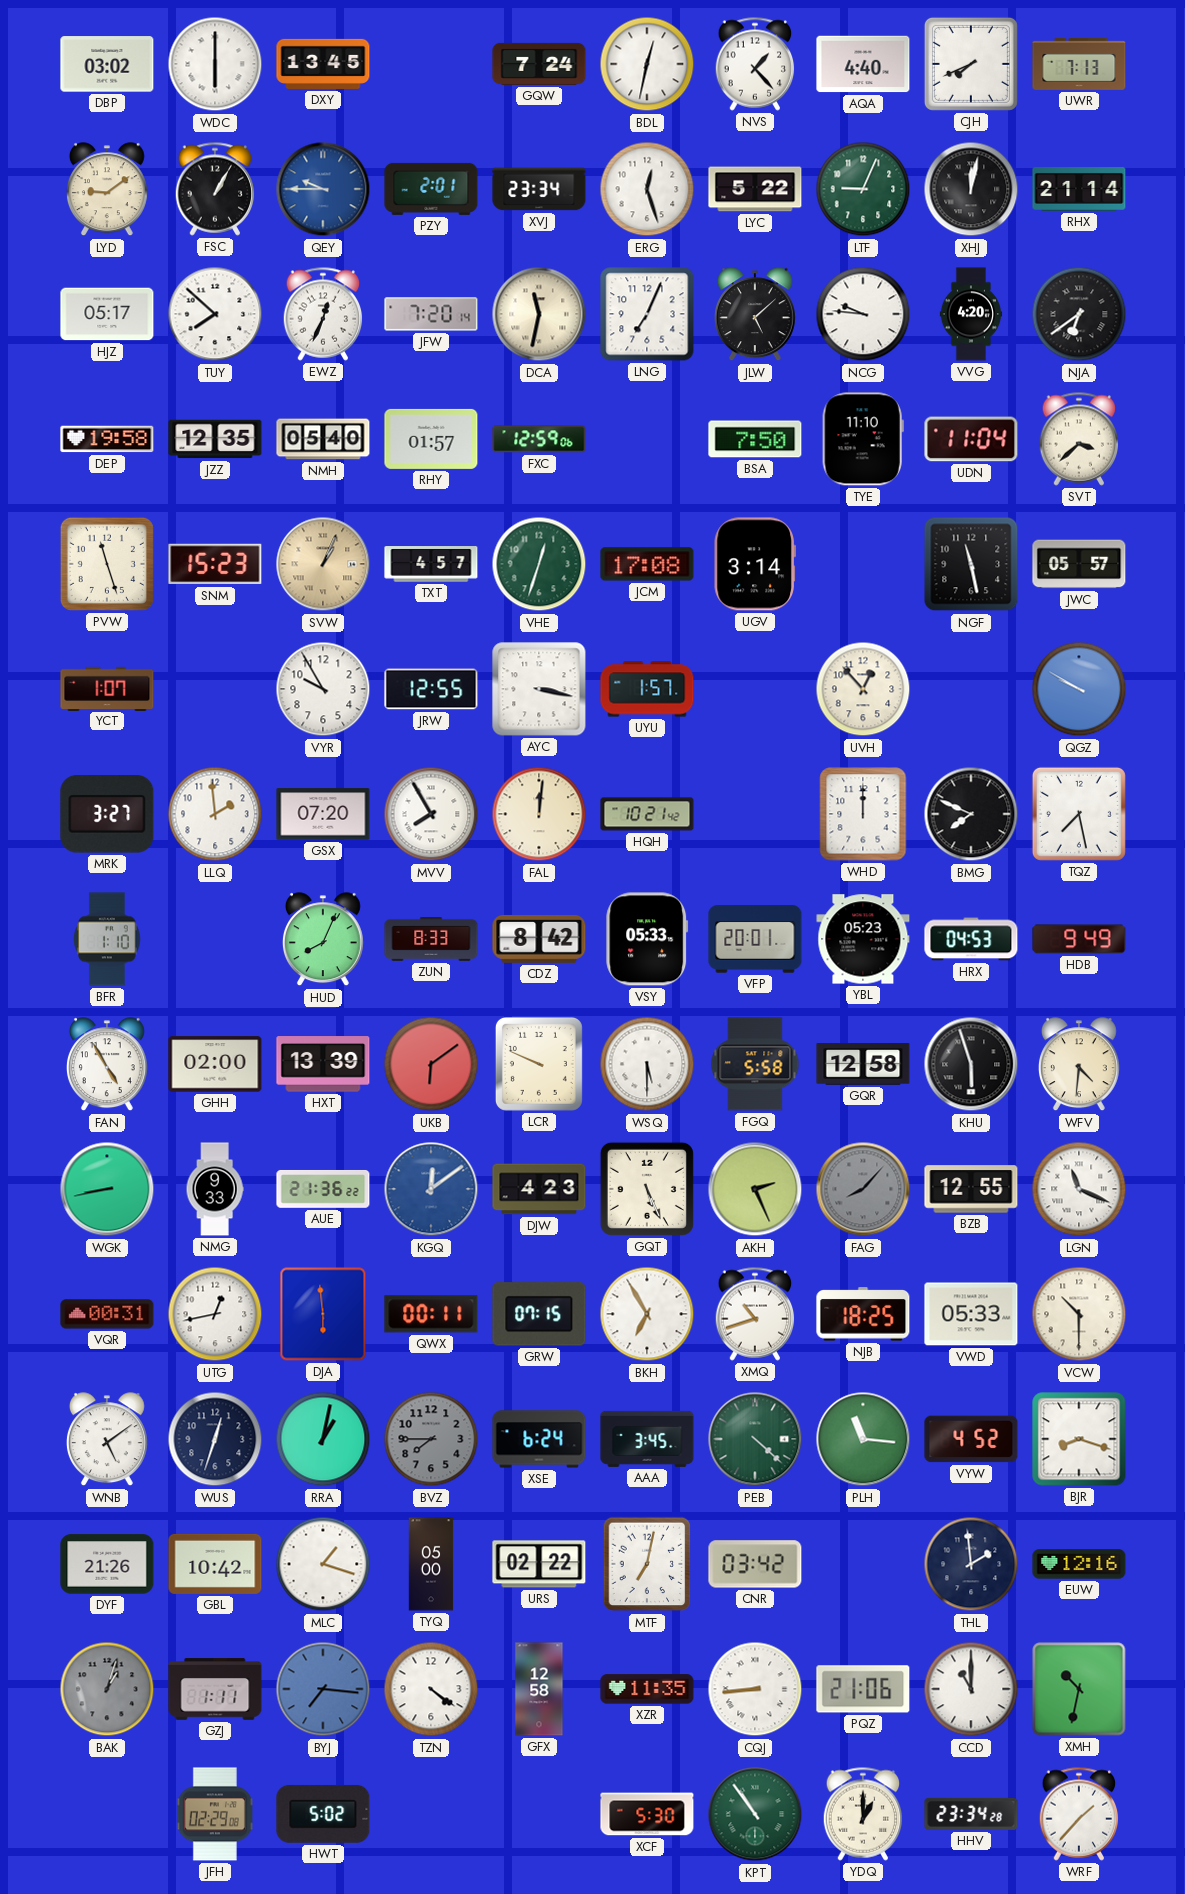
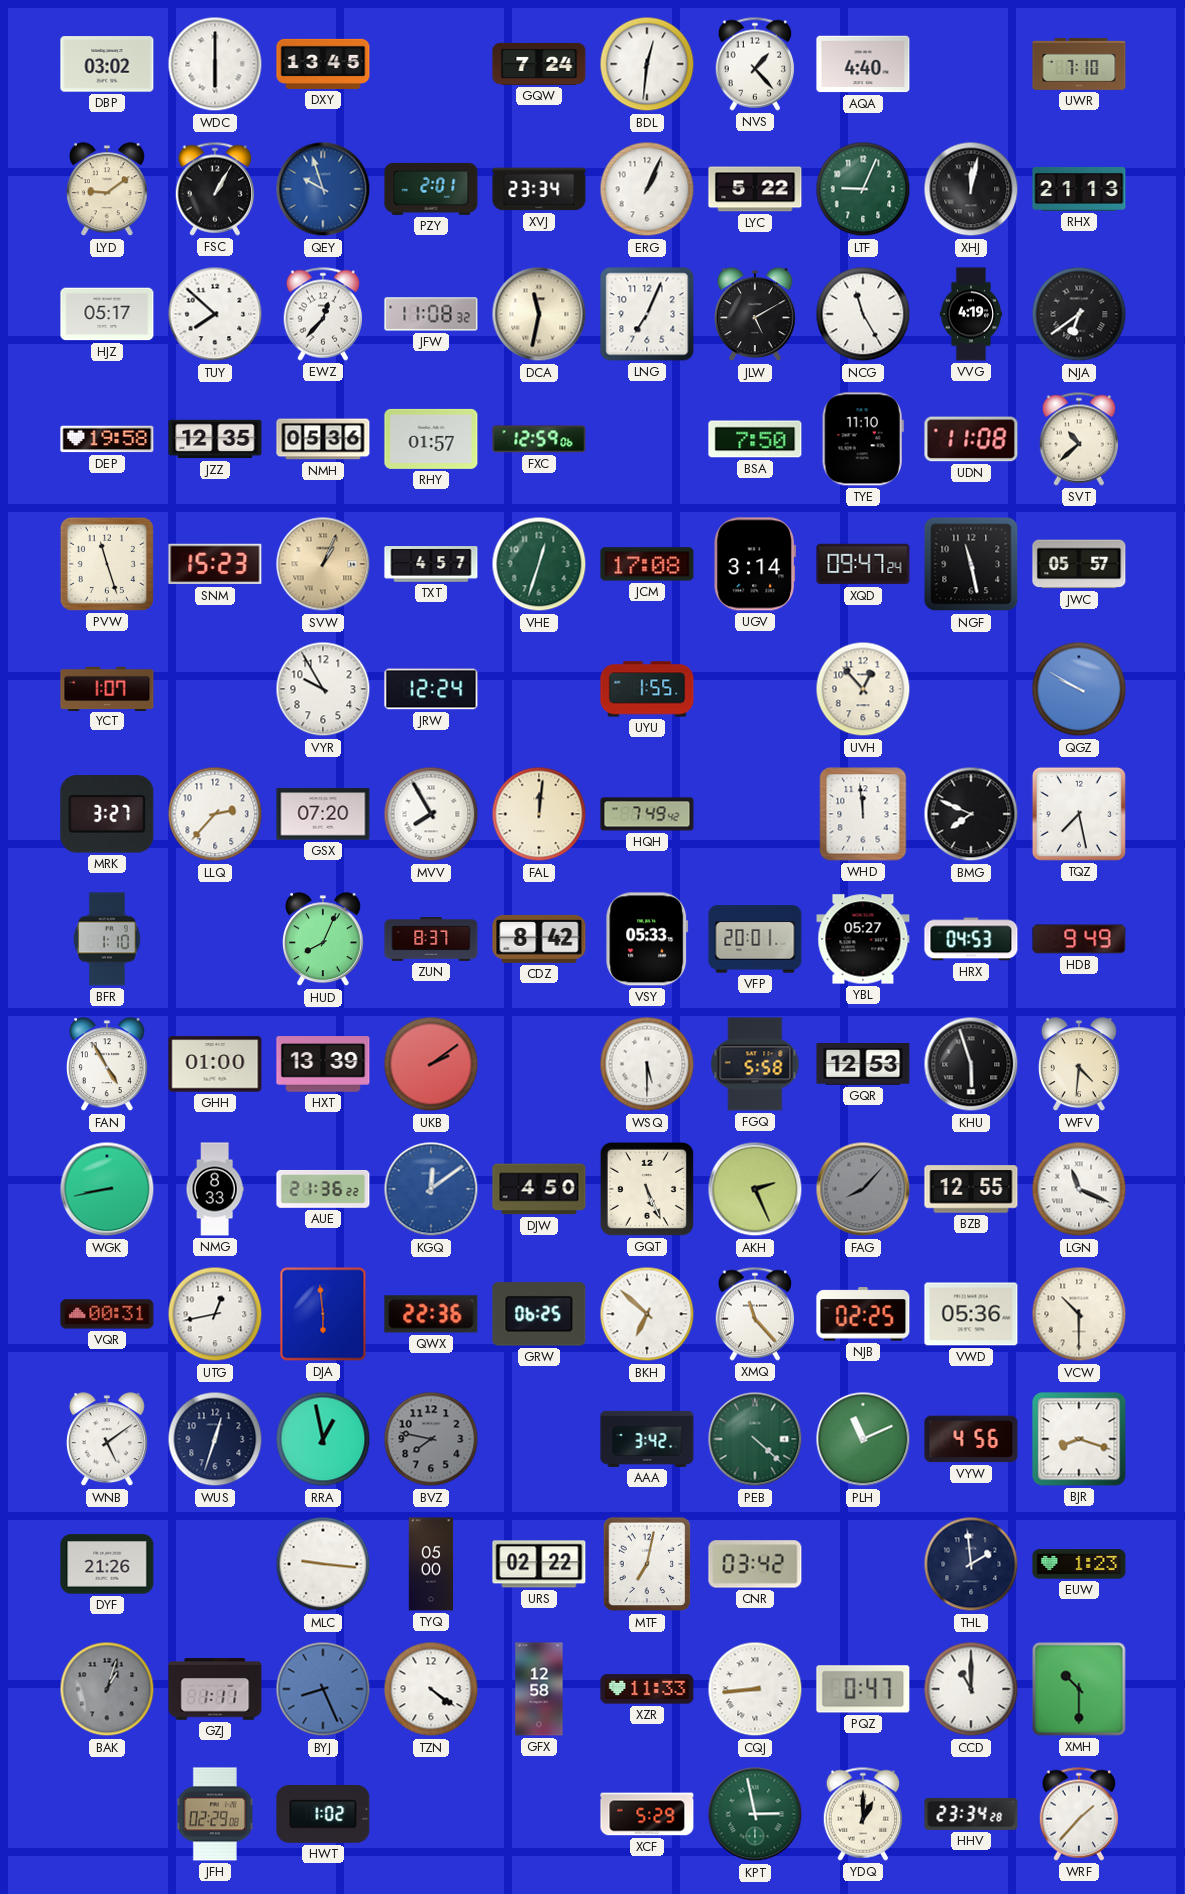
BDL: 12:32 -> 12:31 (647, 64)
CJH: 7:41 -> none (971, 64)
UWR: 7:13 -> 7:10 (1079, 64)
QEY: 9:45 -> 9:57 (323, 189)
ERG: 12:27 -> 1:04 (647, 189)
RHX: 21:14 -> 21:13 (1079, 189)
EWZ: 12:34 -> 12:37 (323, 314)
JFW: 7:20 -> 11:08 (431, 314)
JLW: 5:08 -> 5:10 (755, 315)
NCG: 9:46 -> 11:25 (863, 314)
VVG: 4:20 -> 4:19 (971, 314)
NMH: 05:40 -> 05:36 (323, 439)
UDN: 11:04 -> 11:08 (971, 439)
SVT: 3:38 -> 10:38 (1079, 439)
XQD: none -> 09:47 (863, 564)
JRW: 12:55 -> 12:24 (431, 689)
AYC: 3:17 -> none (539, 689)
UYU: 1:57 -> 1:55 (647, 689)
LLQ: 1:59 -> 2:37 (215, 814)
HQH: 10:21 -> 7:49 (647, 814)
WHD: 12:00 -> 11:59 (863, 814)
ZUN: 8:33 -> 8:37 (431, 940)
YBL: 05:23 -> 05:27 (863, 939)
GHH: 02:00 -> 01:00 (215, 1064)
UKB: 6:09 -> 2:09 (431, 1064)
LCR: 9:49 -> none (539, 1064)
GQR: 12:58 -> 12:53 (863, 1064)
NMG: 9:33 -> 8:33 (215, 1189)
DJW: 4:23 -> 4:50 (539, 1189)
QWX: 00:11 -> 22:36 (431, 1314)
GRW: 07:15 -> 06:25 (539, 1314)
BKH: 6:55 -> 6:52 (647, 1314)
XMQ: 10:42 -> 11:23 (755, 1314)
NJB: 18:25 -> 02:25 (863, 1314)
VWD: 05:33 -> 05:36 (971, 1314)
RRA: 1:02 -> 12:58 (323, 1439)
BVZ: 7:45 -> 7:47 (431, 1439)
XSE: 6:24 -> none (539, 1439)
AAA: 3:45 -> 3:42 (647, 1439)
PLH: 11:16 -> 11:11 (863, 1439)
VYW: 4:52 -> 4:56 (971, 1439)
GBL: 10:42 -> none (215, 1564)
MLC: 1:18 -> 9:16 (323, 1564)
EUW: 12:16 -> 1:23 (1079, 1564)
BYJ: 7:16 -> 8:26 (323, 1689)
XZR: 11:35 -> 11:33 (647, 1689)
PQZ: 21:06 -> 0:47 (863, 1689)
XMH: 10:32 -> 10:30 (1079, 1689)
HWT: 5:02 -> 1:02 (323, 1814)
XCF: 5:30 -> 5:29 (647, 1814)
KPT: 10:54 -> 2:58 (755, 1814)
